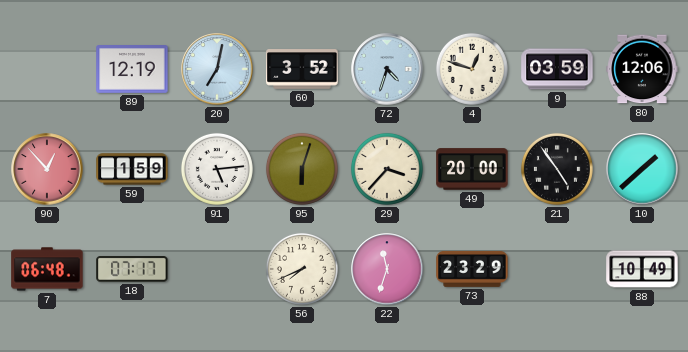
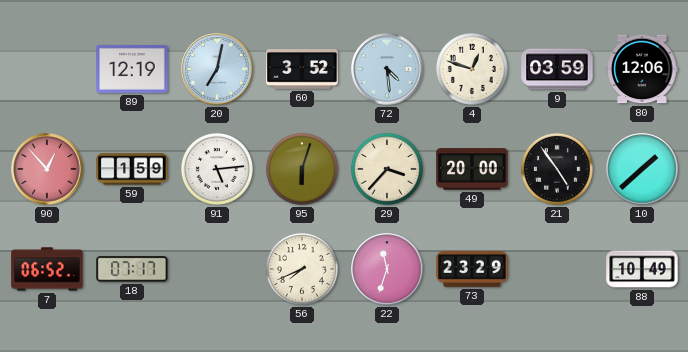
72: 4:33 -> 4:29 (387, 69)
7: 06:48 -> 06:52 (47, 269)
